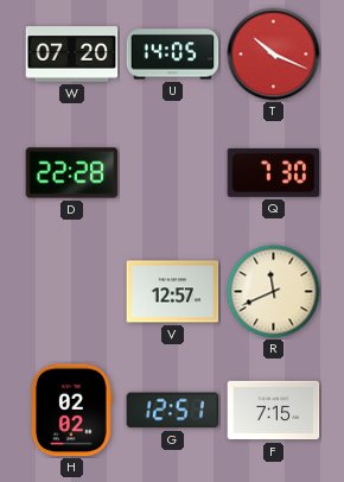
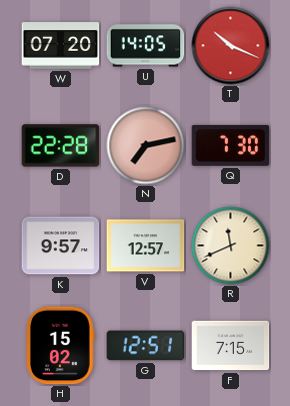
N: none -> 7:13 (146, 146)
K: none -> 9:57 (61, 246)
H: 02:02 -> 15:02 (61, 346)
